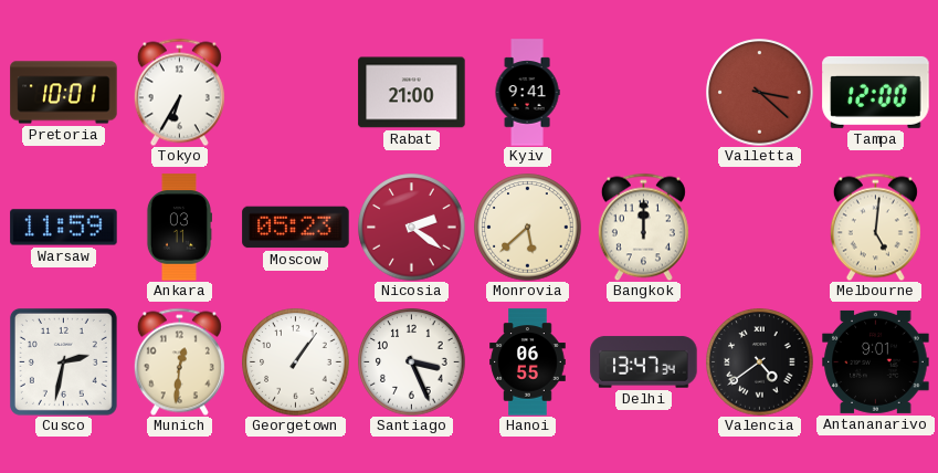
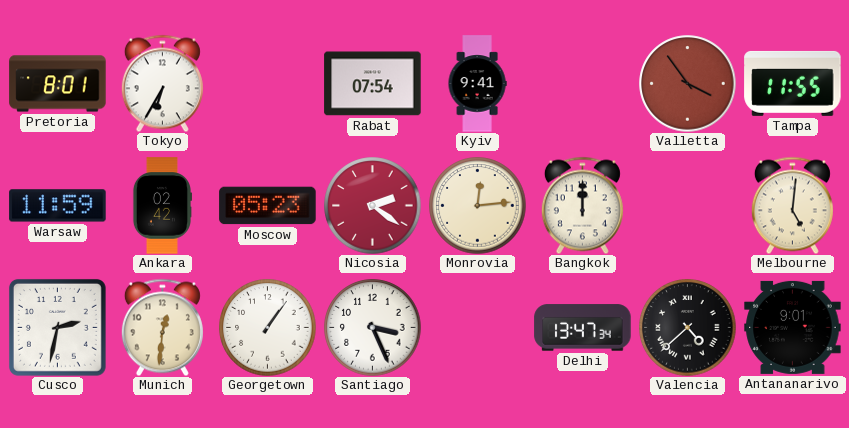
Pretoria: 10:01 -> 8:01 (58, 84)
Rabat: 21:00 -> 07:54 (373, 84)
Valletta: 3:22 -> 3:54 (688, 84)
Tampa: 12:00 -> 11:55 (793, 83)
Ankara: 03:11 -> 02:42 (161, 206)
Monrovia: 5:38 -> 12:14 (478, 206)
Hanoi: 06:55 -> none (528, 362)
Valencia: 4:39 -> 4:38 (688, 328)
